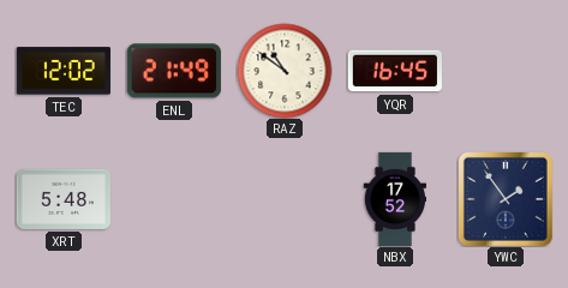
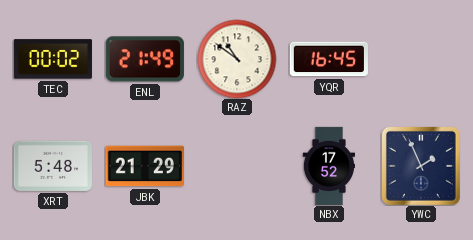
TEC: 12:02 -> 00:02 (53, 59)
JBK: none -> 21:29 (145, 166)
YWC: 1:54 -> 1:56 (421, 166)
